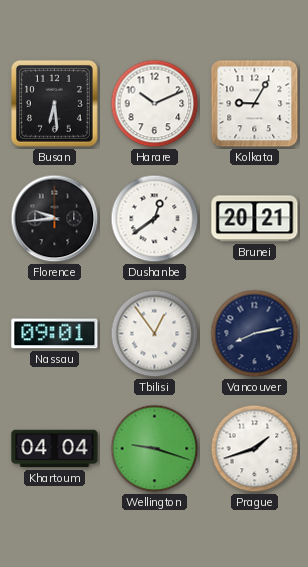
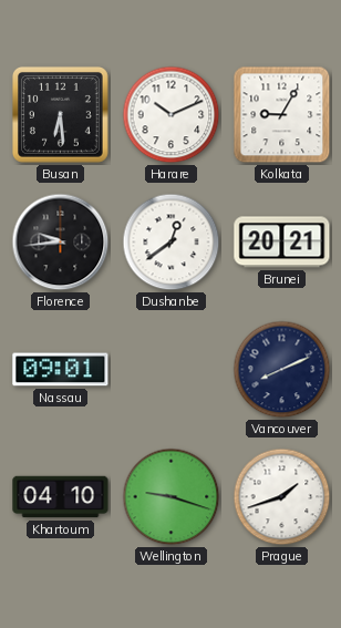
Tbilisi: 12:54 -> none (155, 334)
Vancouver: 8:13 -> 8:11 (282, 370)
Khartoum: 04:04 -> 04:10 (61, 497)
